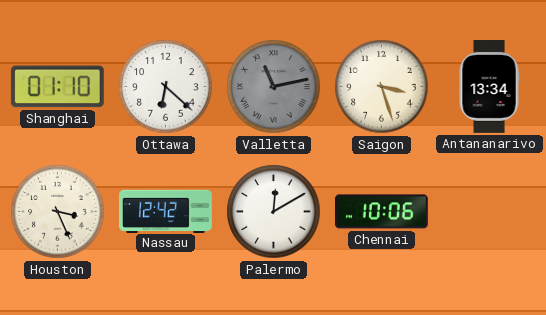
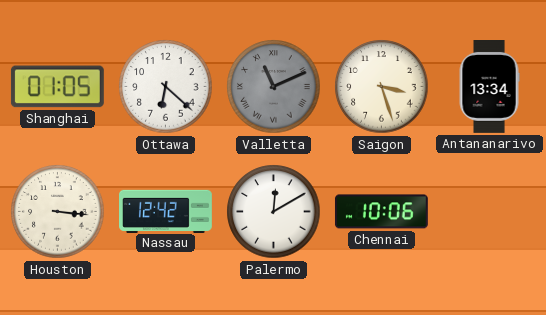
Shanghai: 01:10 -> 01:05 (57, 87)
Valletta: 11:13 -> 11:11 (274, 87)
Houston: 3:26 -> 3:16 (58, 212)
